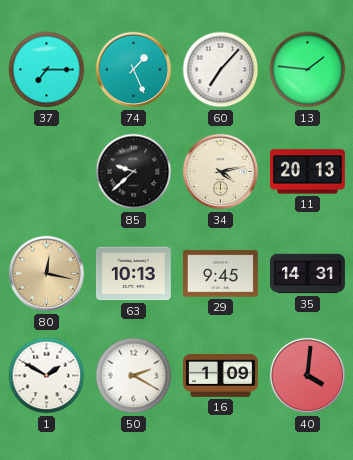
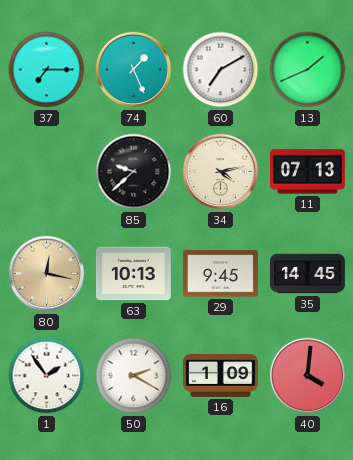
60: 7:07 -> 7:10 (221, 70)
13: 1:46 -> 1:41 (308, 70)
11: 20:13 -> 07:13 (307, 172)
35: 14:31 -> 14:45 (308, 274)
1: 1:50 -> 1:54 (47, 376)
